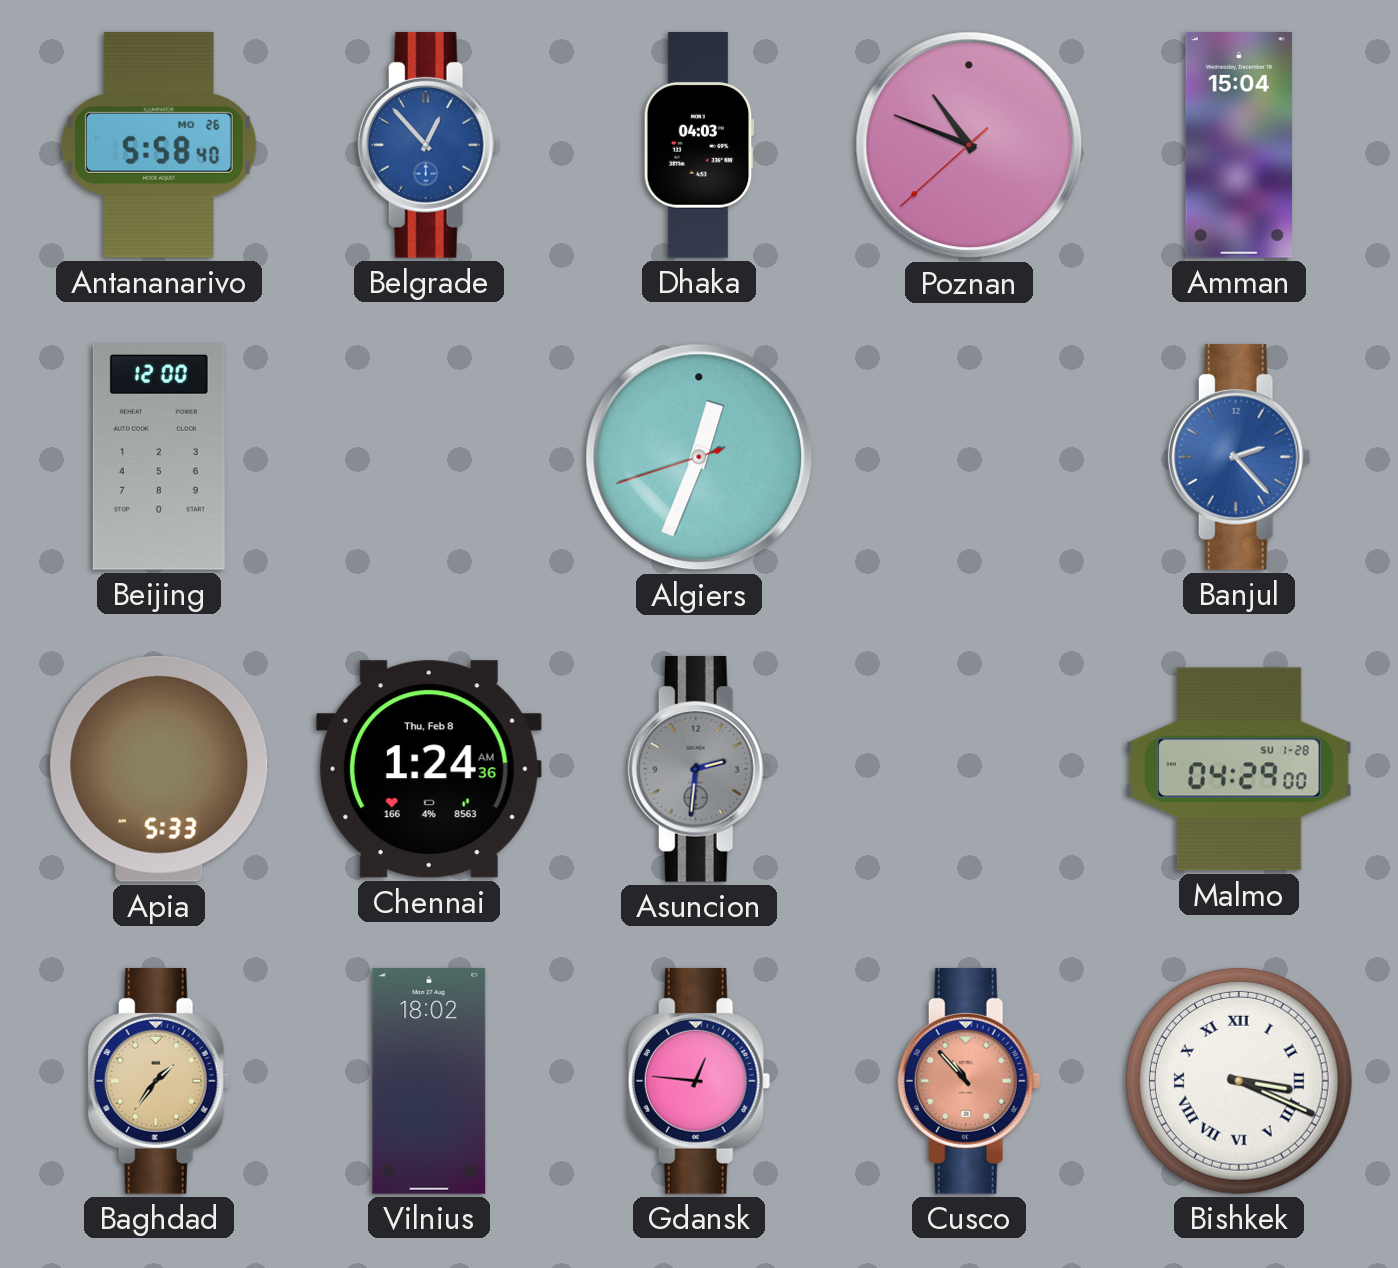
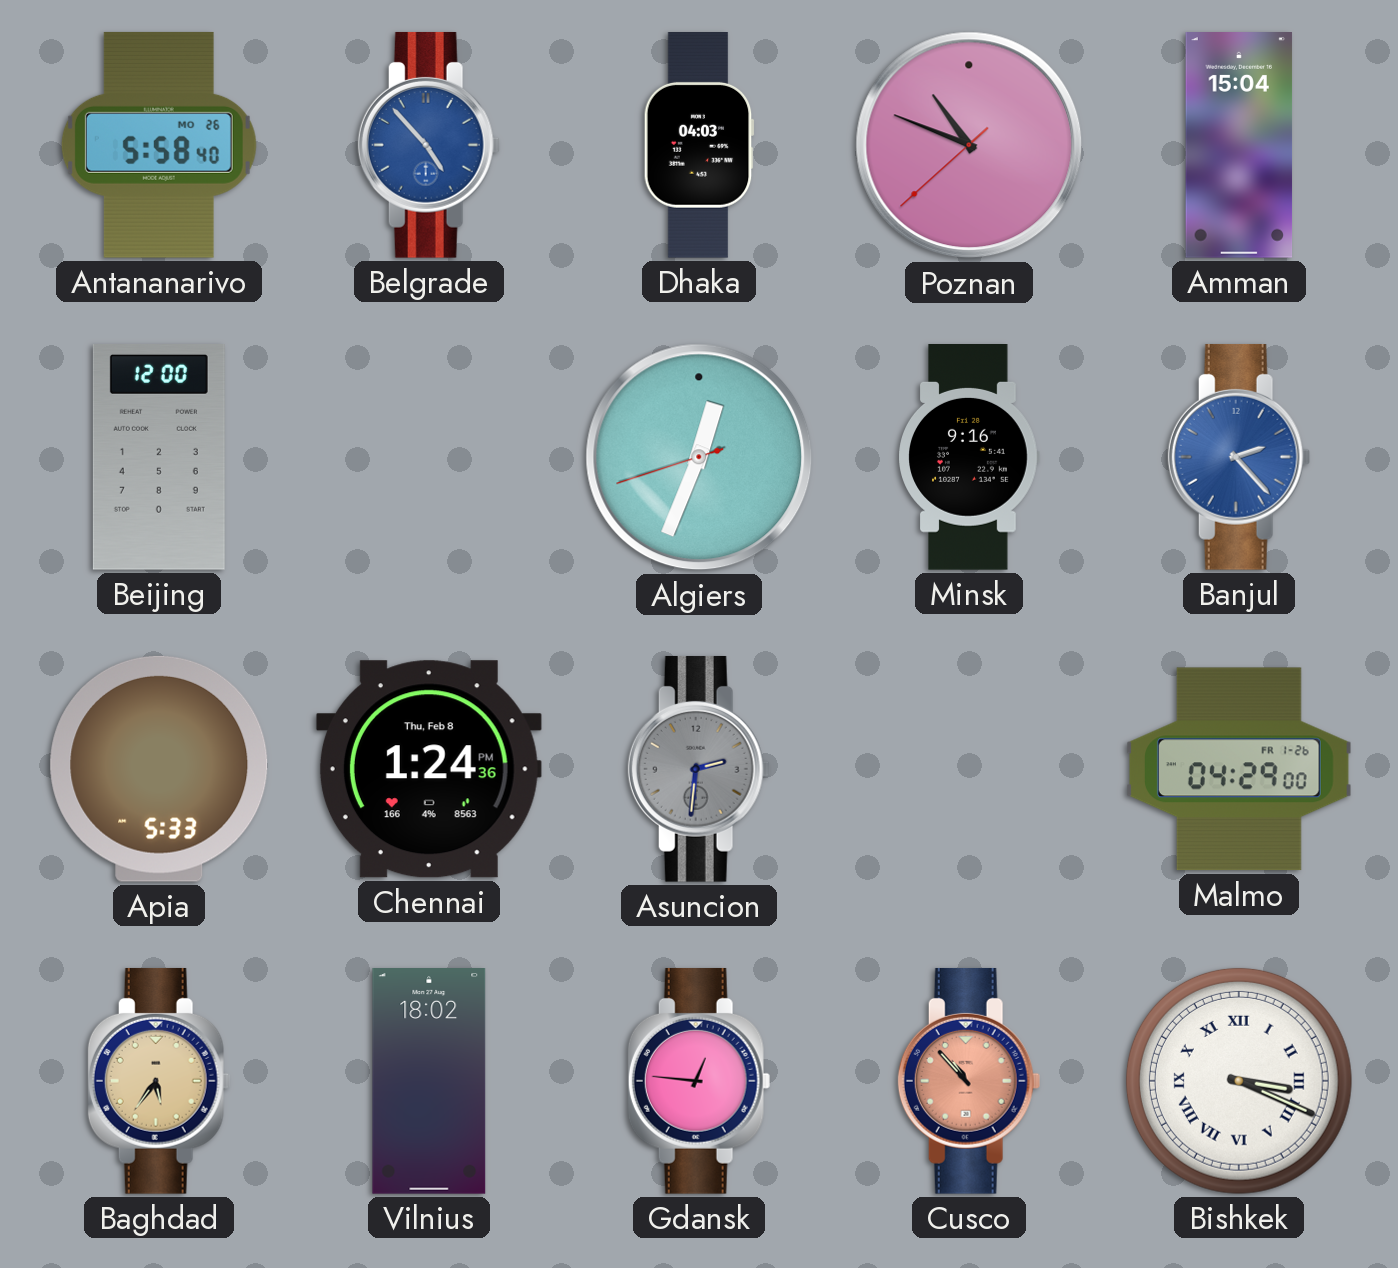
Belgrade: 12:53 -> 4:53 (429, 145)
Minsk: none -> 9:16 (969, 458)
Chennai: 1:24:36 AM -> 1:24:36 PM (429, 769)
Malmo date: SU 1-28 -> FR 1-26 (1239, 769)
Baghdad: 1:36 -> 5:36 (159, 1081)
